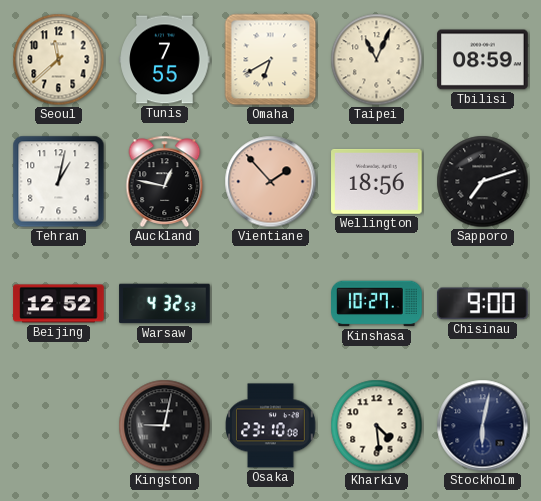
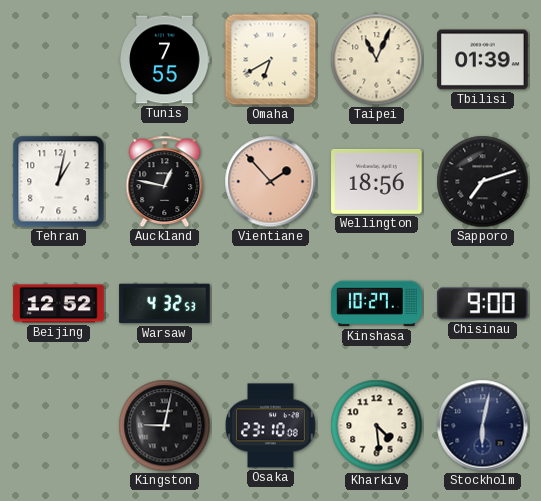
Seoul: 11:38 -> none (59, 60)
Tbilisi: 08:59 -> 01:39 (483, 60)
